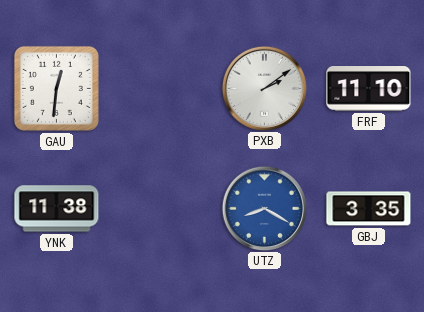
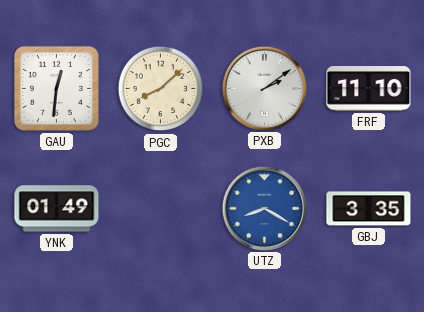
PGC: none -> 8:08 (161, 89)
YNK: 11:38 -> 01:49 (57, 209)
